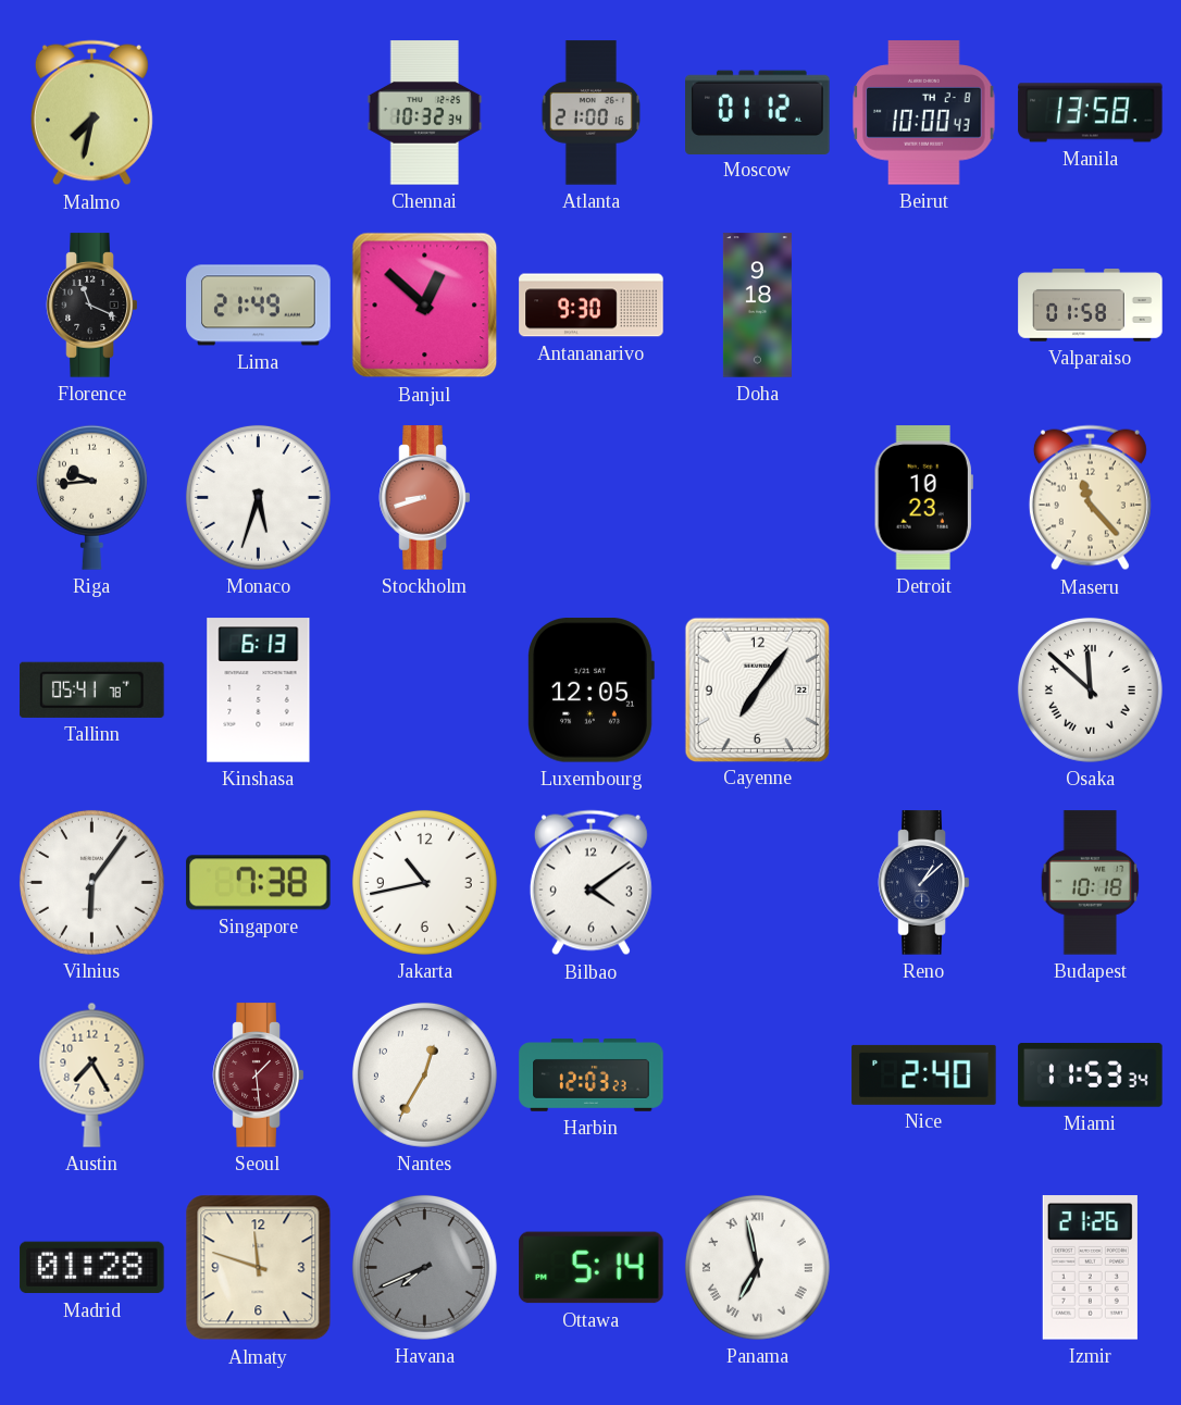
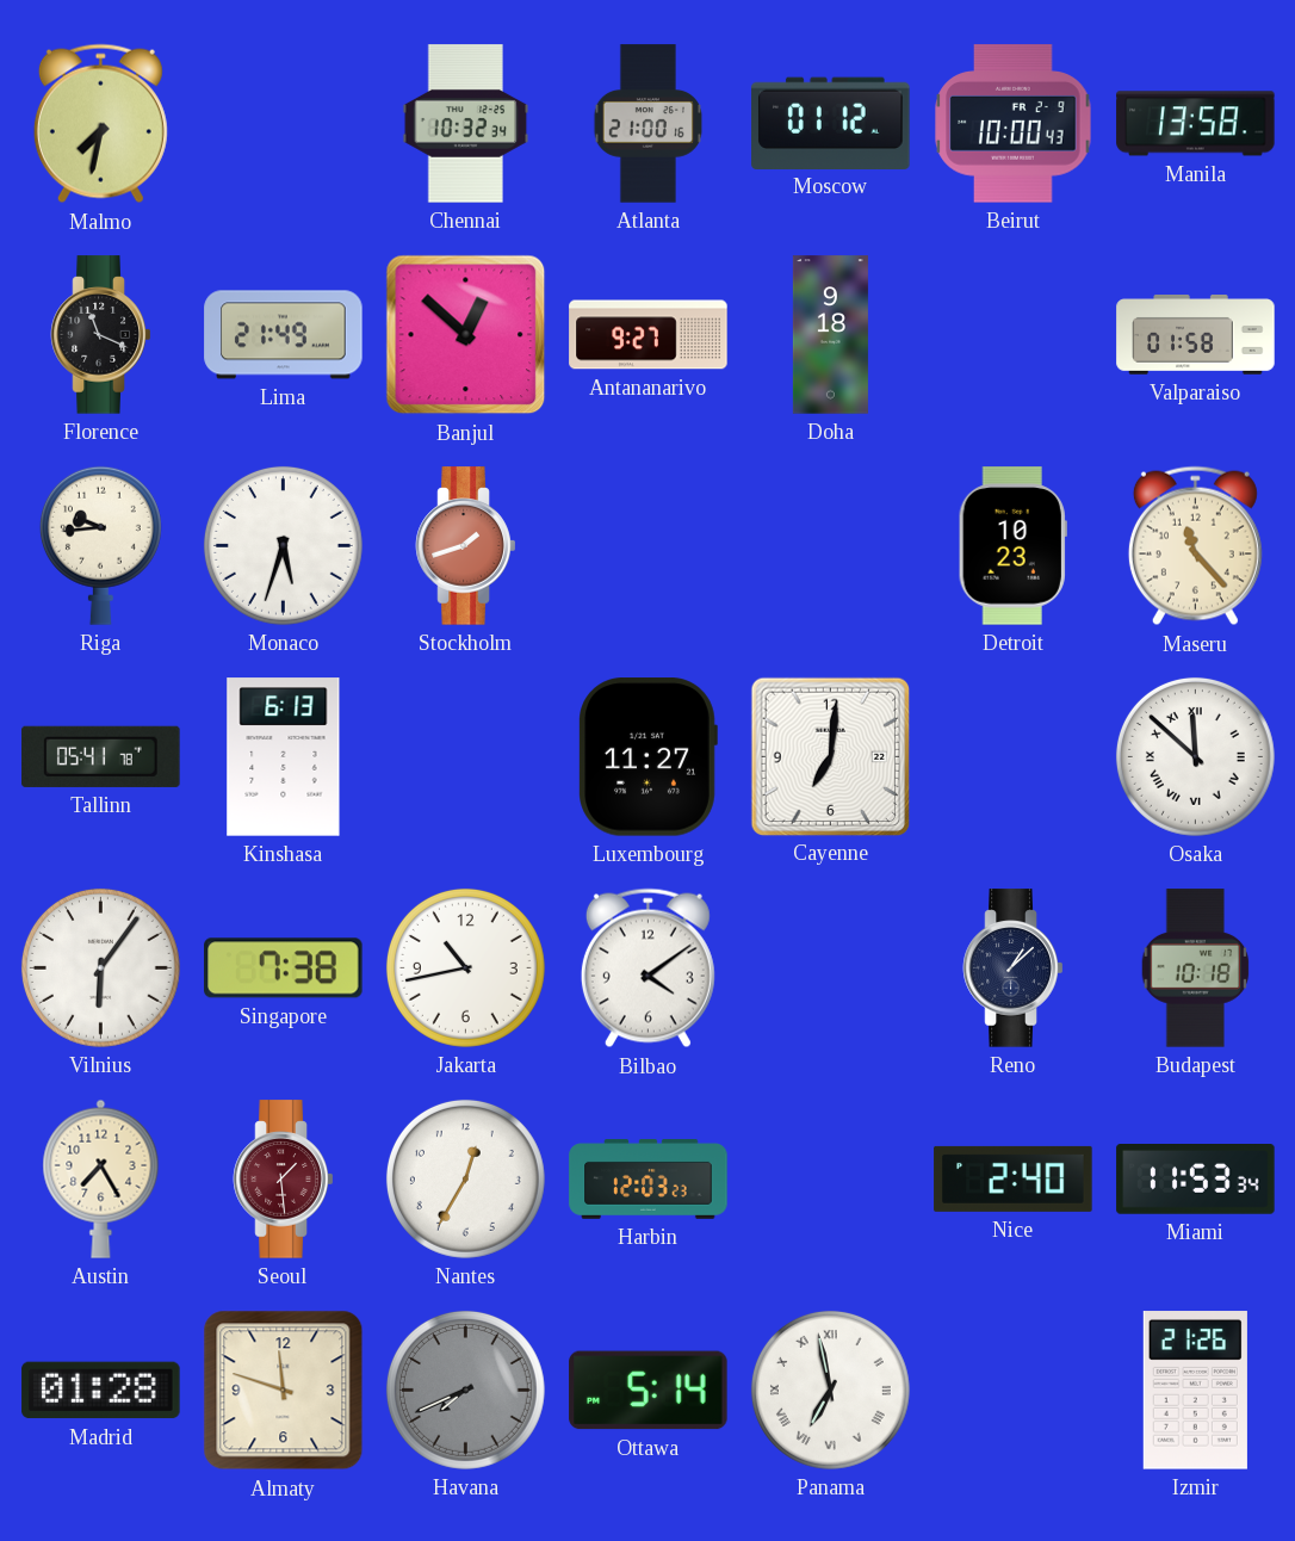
Beirut date: TH 2-8 -> FR 2-9 (1014, 124)
Antananarivo: 9:30 -> 9:27 (649, 335)
Stockholm: 8:42 -> 1:42 (466, 546)
Luxembourg: 12:05 -> 11:27 (647, 757)
Cayenne: 7:06 -> 7:01 (830, 756)
